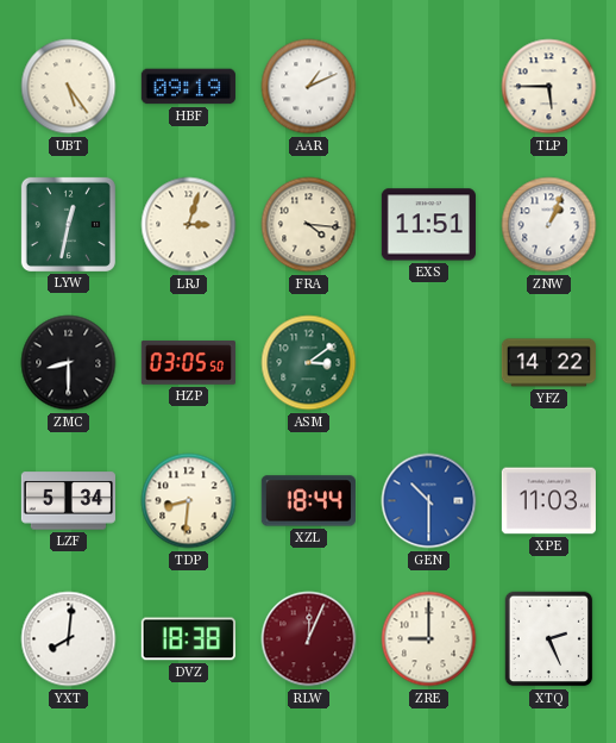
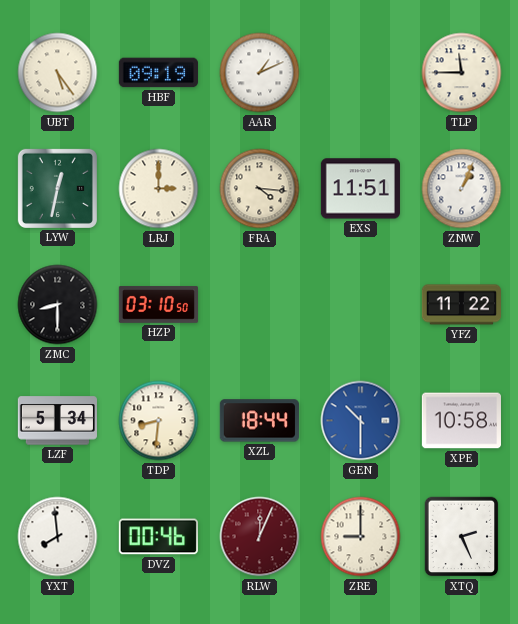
TLP: 5:45 -> 11:45 (462, 73)
LRJ: 3:03 -> 3:00 (159, 189)
HZP: 03:05 -> 03:10 (158, 305)
ASM: 3:09 -> none (309, 363)
YFZ: 14:22 -> 11:22 (461, 305)
XPE: 11:03 -> 10:58 (461, 421)
YXT: 8:01 -> 7:59 (58, 537)
DVZ: 18:38 -> 00:46 (158, 537)
